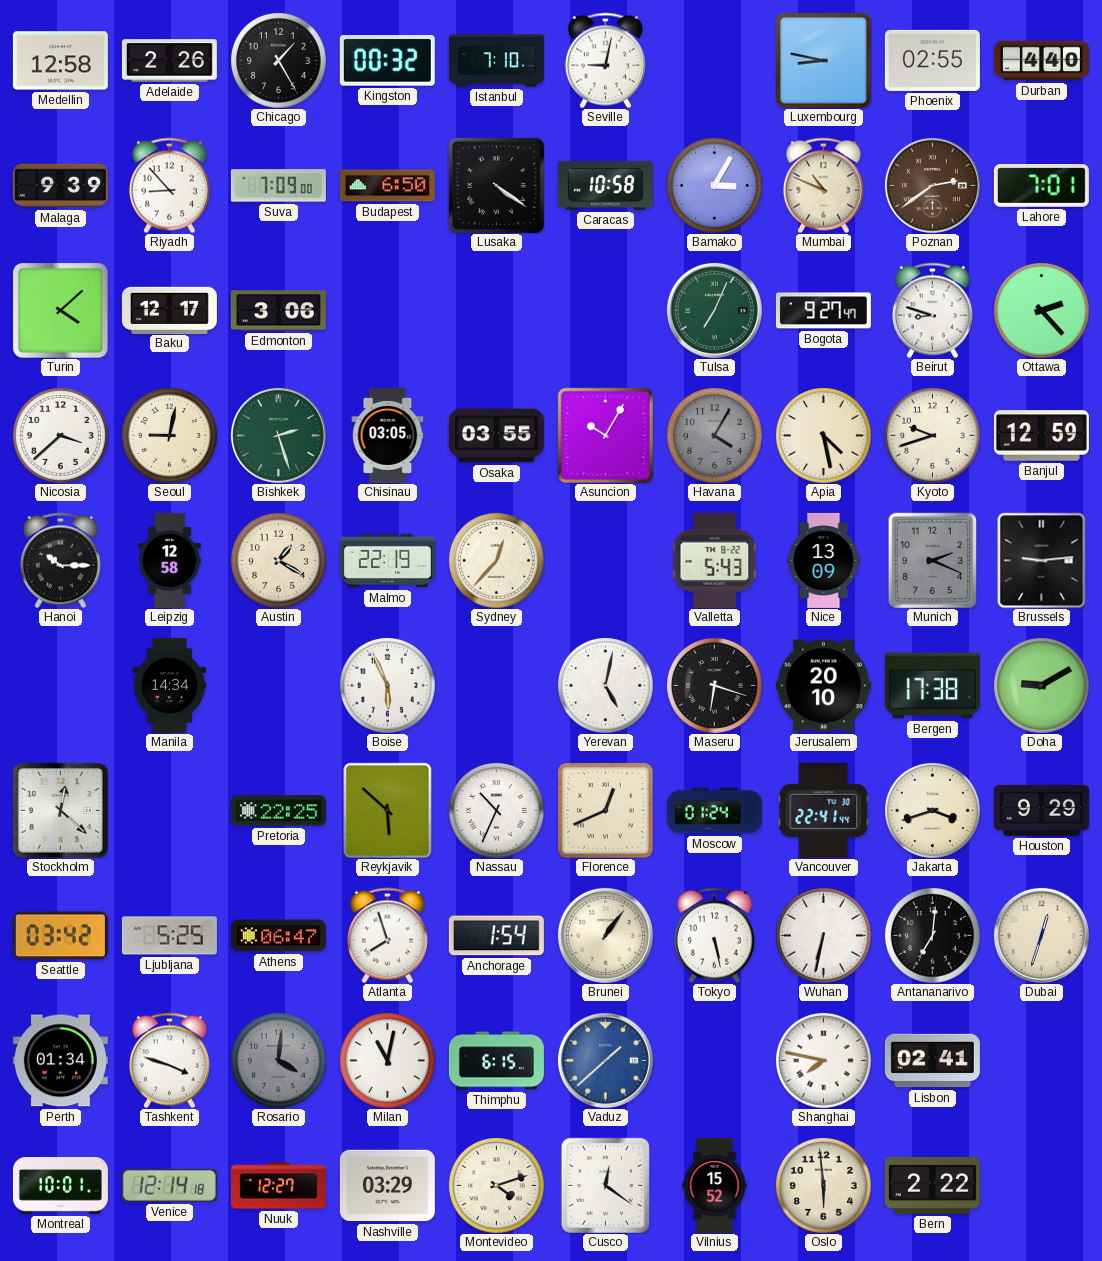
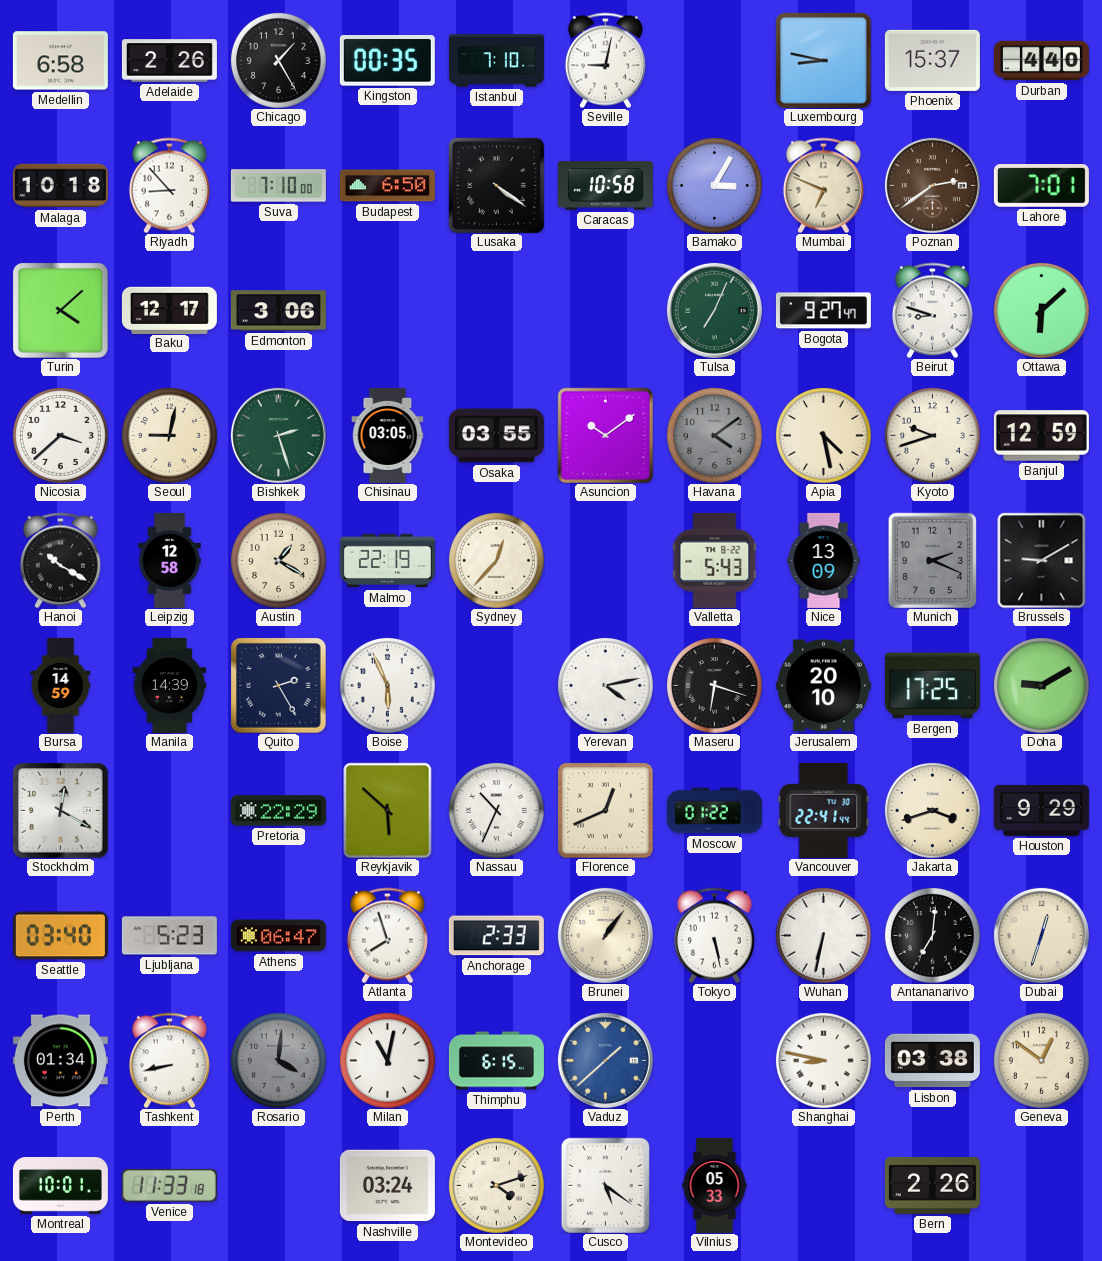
Medellin: 12:58 -> 6:58 (60, 61)
Kingston: 00:32 -> 00:35 (387, 61)
Phoenix: 02:55 -> 15:37 (932, 60)
Malaga: 9:39 -> 10:18 (60, 186)
Suva: 7:09 -> 7:10 (278, 186)
Mumbai: 10:49 -> 6:49 (823, 185)
Ottawa: 2:23 -> 6:08 (1041, 310)
Asuncion: 10:05 -> 10:09 (605, 435)
Havana: 4:05 -> 4:09 (714, 435)
Hanoi: 10:15 -> 10:20 (60, 560)
Brussels: 9:14 -> 9:10 (1042, 560)
Bursa: none -> 14:59 (61, 685)
Manila: 14:34 -> 14:39 (170, 685)
Quito: none -> 2:25 (278, 685)
Yerevan: 5:02 -> 4:13 (605, 685)
Bergen: 17:38 -> 17:25 (932, 686)
Stockholm: 12:22 -> 12:20 (60, 810)
Pretoria: 22:25 -> 22:29 (278, 811)
Moscow: 01:24 -> 01:22 (714, 811)
Seattle: 03:42 -> 03:40 (60, 936)
Ljubljana: 5:25 -> 5:23 (169, 936)
Anchorage: 1:54 -> 2:33 (496, 936)
Tashkent: 3:48 -> 8:43 (169, 1060)
Shanghai: 7:47 -> 8:47 (823, 1060)
Lisbon: 02:41 -> 03:38 (932, 1061)
Geneva: none -> 12:51 (1041, 1060)
Venice: 12:14 -> 11:33 (169, 1185)
Nuuk: 12:27 -> none (278, 1186)
Nashville: 03:29 -> 03:24 (387, 1186)
Cusco: 12:21 -> 5:21 (605, 1185)
Vilnius: 15:52 -> 05:33 (715, 1185)
Oslo: 5:59 -> none (823, 1185)
Bern: 2:22 -> 2:26 (932, 1185)
